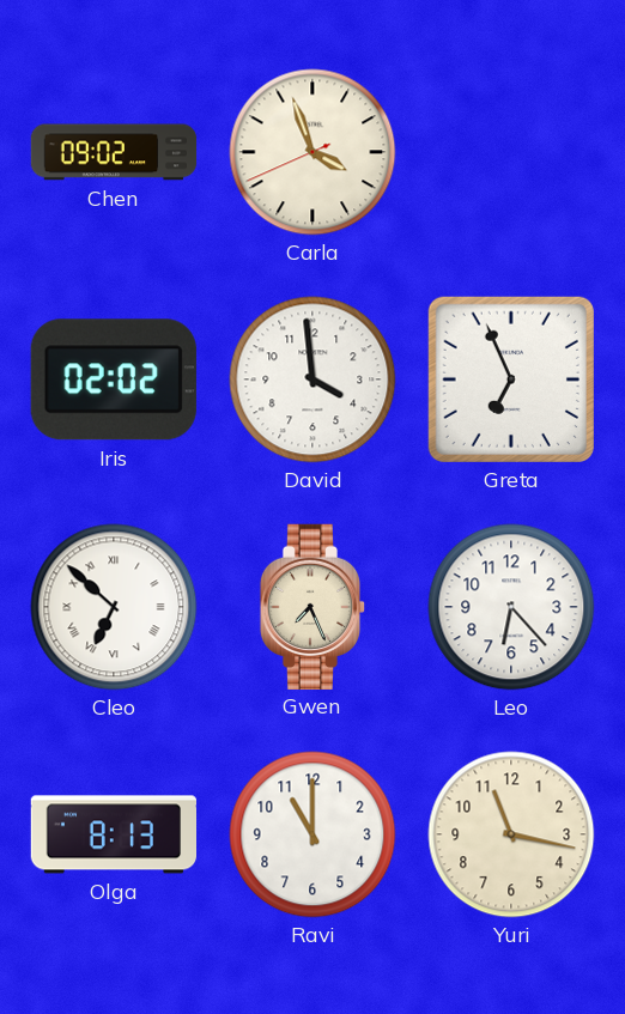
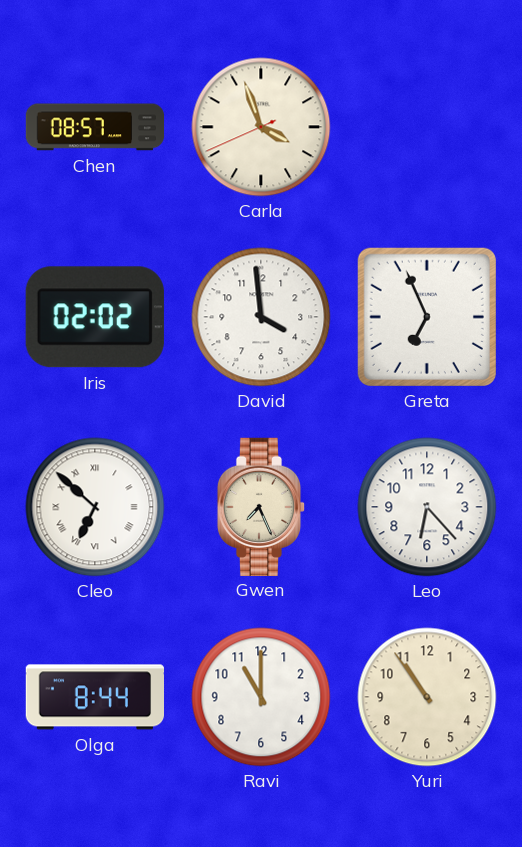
Chen: 09:02 -> 08:57 (95, 127)
Olga: 8:13 -> 8:44 (94, 697)
Yuri: 11:17 -> 10:54 (427, 697)
